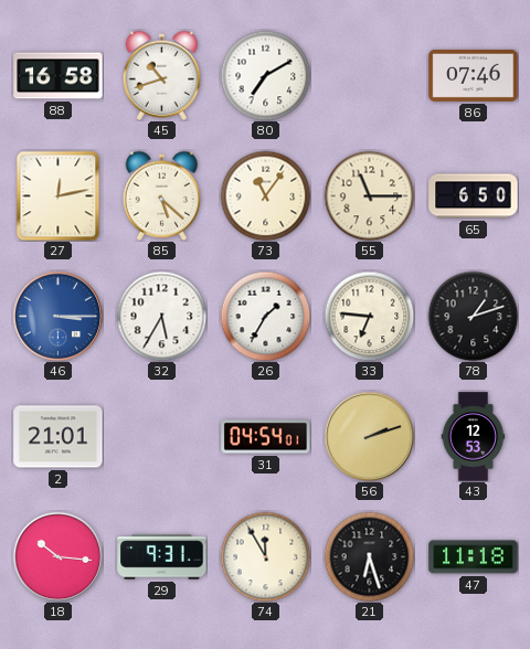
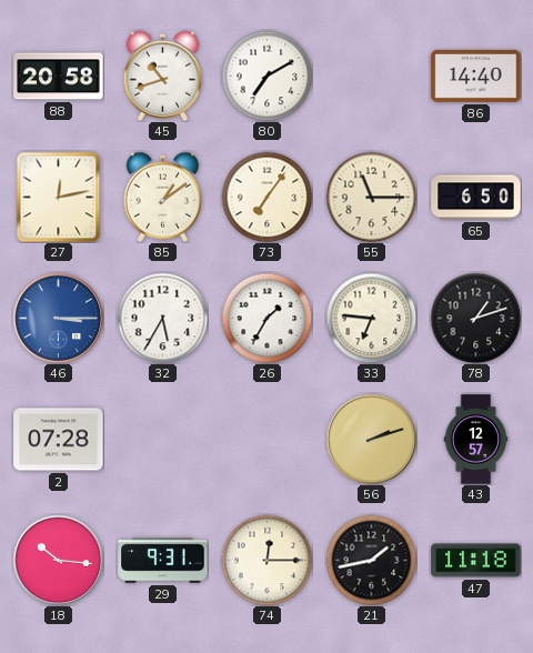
88: 16:58 -> 20:58 (59, 77)
86: 07:46 -> 14:40 (476, 76)
85: 5:22 -> 1:09 (163, 197)
73: 11:06 -> 7:06 (266, 197)
2: 21:01 -> 07:28 (59, 440)
31: 04:54 -> none (266, 437)
43: 12:53 -> 12:57 (476, 440)
74: 11:55 -> 12:15 (266, 560)
21: 6:27 -> 1:43 (371, 560)
